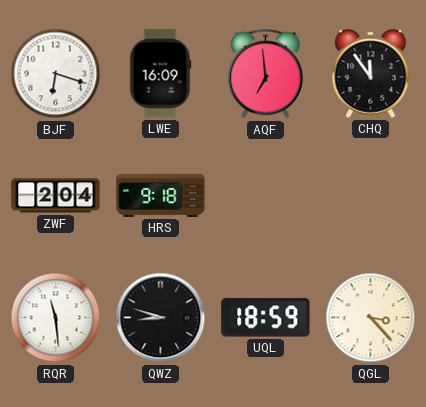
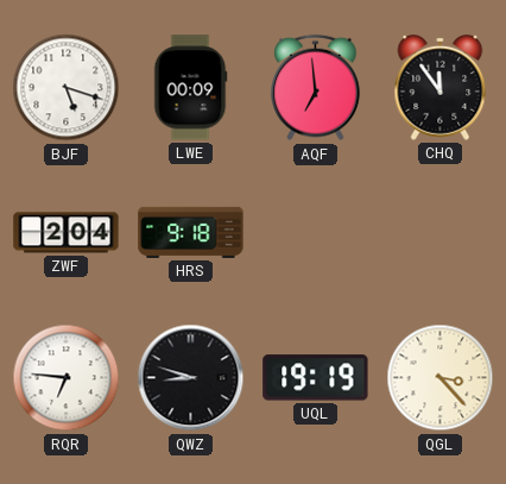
BJF: 6:18 -> 5:18 (67, 88)
LWE: 16:09 -> 00:09 (190, 88)
RQR: 11:29 -> 6:46 (67, 378)
UQL: 18:59 -> 19:19 (316, 378)
